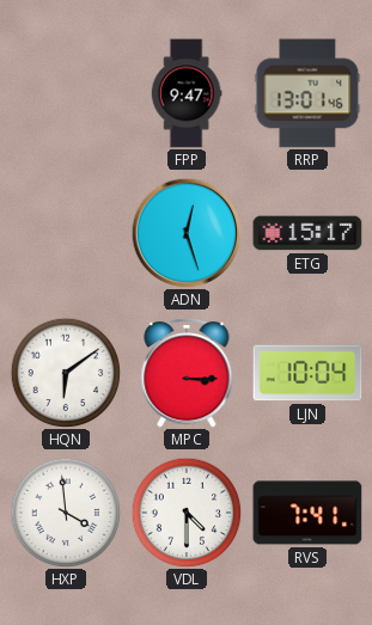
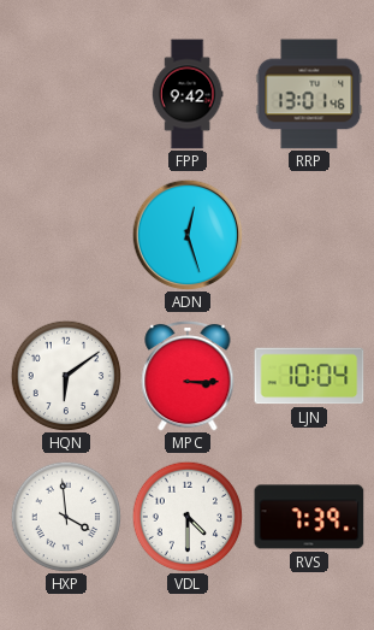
FPP: 9:47 -> 9:42 (188, 94)
ETG: 15:17 -> none (307, 233)
RVS: 7:41 -> 7:39 (309, 517)
